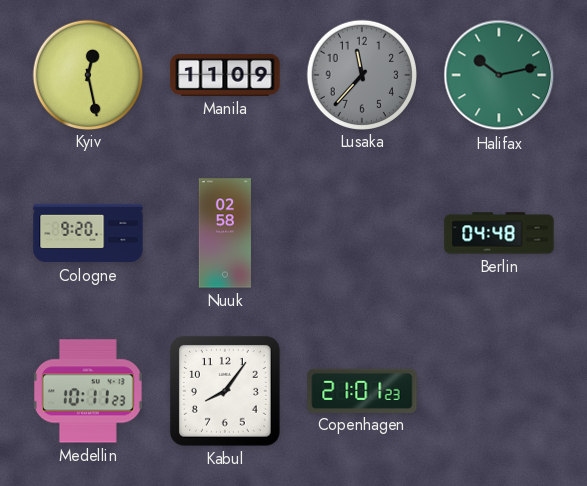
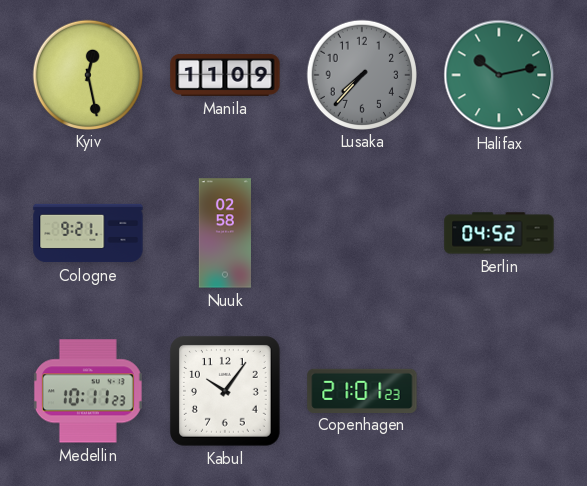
Lusaka: 11:37 -> 7:37 (361, 74)
Cologne: 9:20 -> 9:21 (88, 233)
Berlin: 04:48 -> 04:52 (499, 233)
Kabul: 8:06 -> 10:06 (225, 391)
